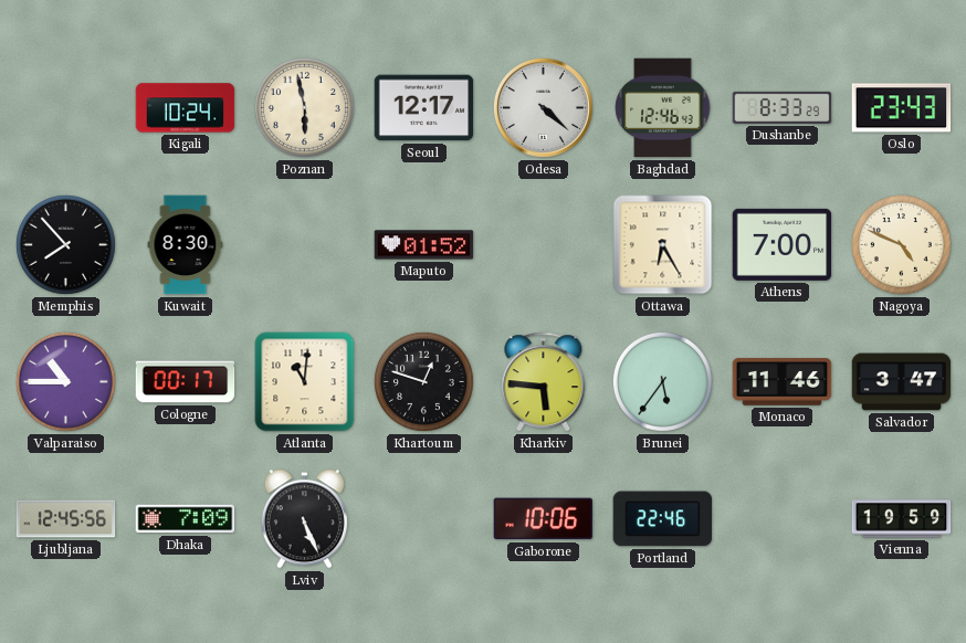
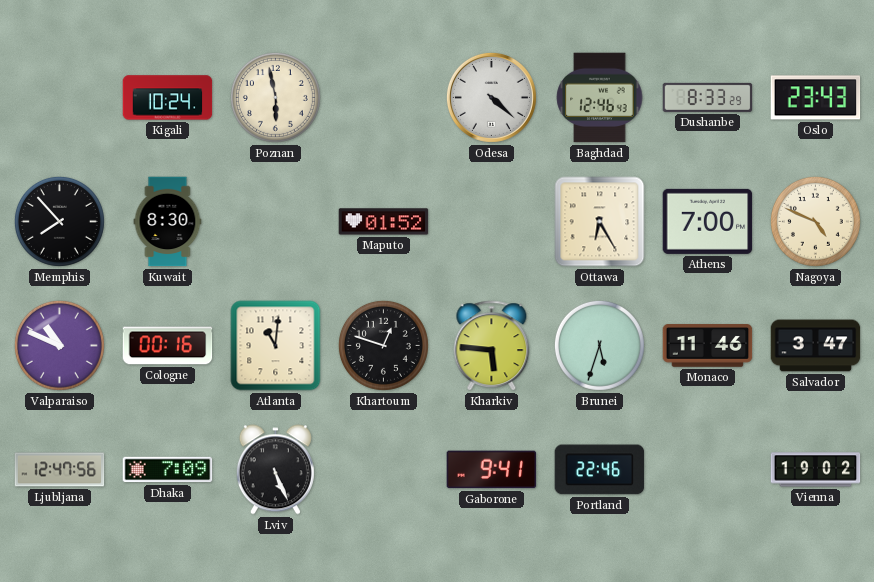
Seoul: 12:17 -> none (424, 108)
Valparaiso: 10:45 -> 10:49 (59, 345)
Cologne: 00:17 -> 00:16 (168, 346)
Brunei: 5:36 -> 5:33 (599, 345)
Ljubljana: 12:45 -> 12:47 (60, 470)
Gaborone: 10:06 -> 9:41 (492, 470)
Vienna: 19:59 -> 19:02 (816, 470)
